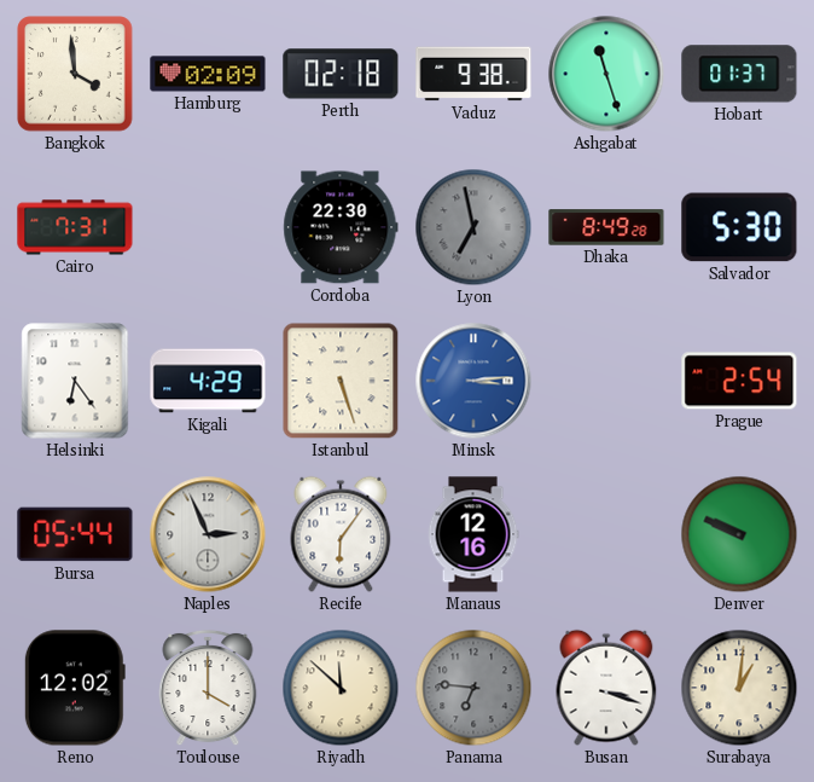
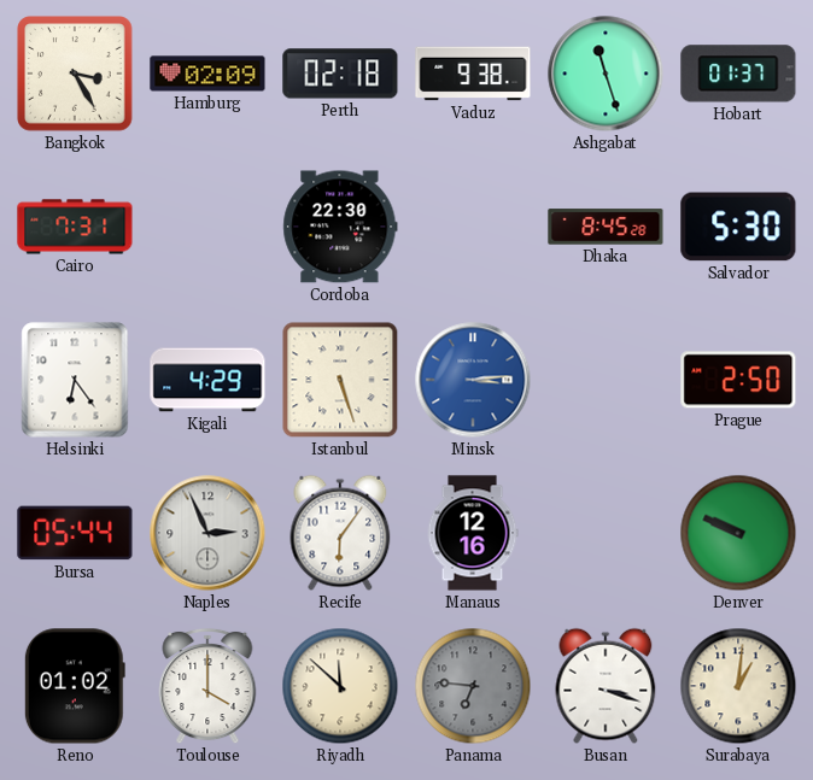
Bangkok: 3:59 -> 3:25 (75, 74)
Lyon: 6:58 -> none (473, 227)
Dhaka: 8:49 -> 8:45 (606, 227)
Prague: 2:54 -> 2:50 (738, 380)
Reno: 12:02 -> 01:02 (75, 686)
